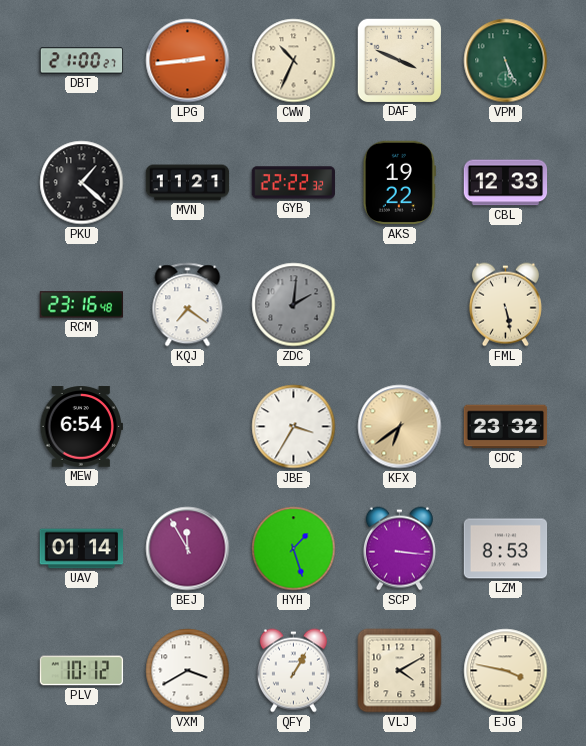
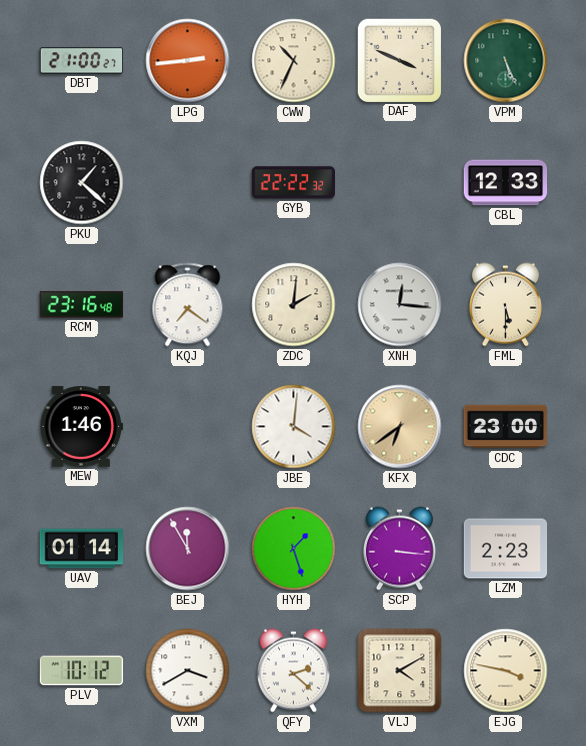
MVN: 11:21 -> none (188, 183)
AKS: 19:22 -> none (399, 183)
ZDC dial: grey -> cream (294, 305)
XNH: none -> 12:16 (400, 305)
FML: 5:28 -> 5:30 (505, 305)
MEW: 6:54 -> 1:46 (81, 427)
JBE: 3:35 -> 4:01 (294, 427)
CDC: 23:32 -> 23:00 (506, 427)
LZM: 8:53 -> 2:23 (506, 549)
QFY: 1:05 -> 2:22 (293, 671)
